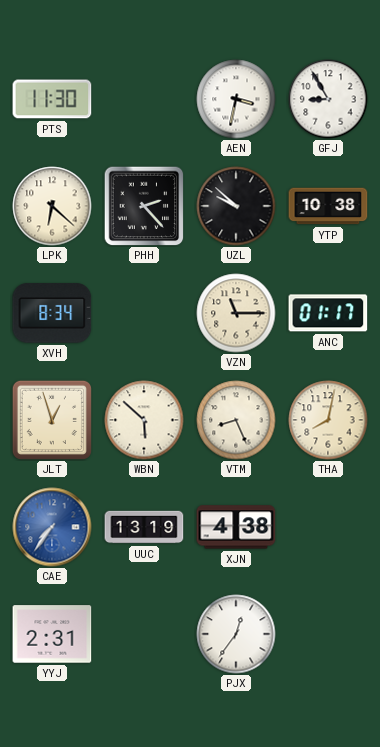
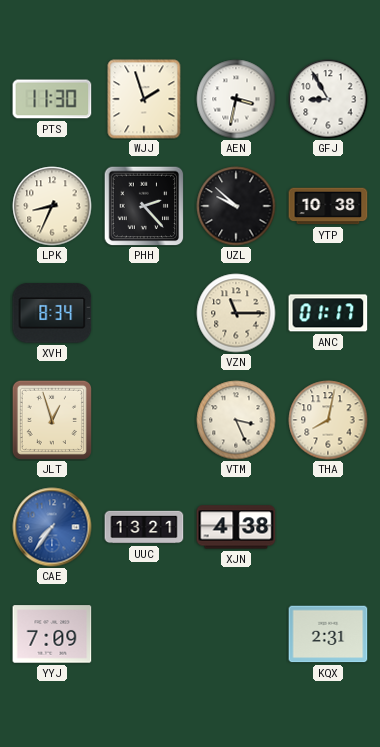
WJJ: none -> 1:57 (144, 99)
LPK: 6:22 -> 8:34 (52, 206)
WBN: 5:52 -> none (144, 420)
VTM: 8:26 -> 3:26 (236, 420)
UUC: 13:19 -> 13:21 (144, 527)
YYJ: 2:31 -> 7:09 (52, 634)
PJX: 12:36 -> none (236, 634)
KQX: none -> 2:31 (328, 634)
